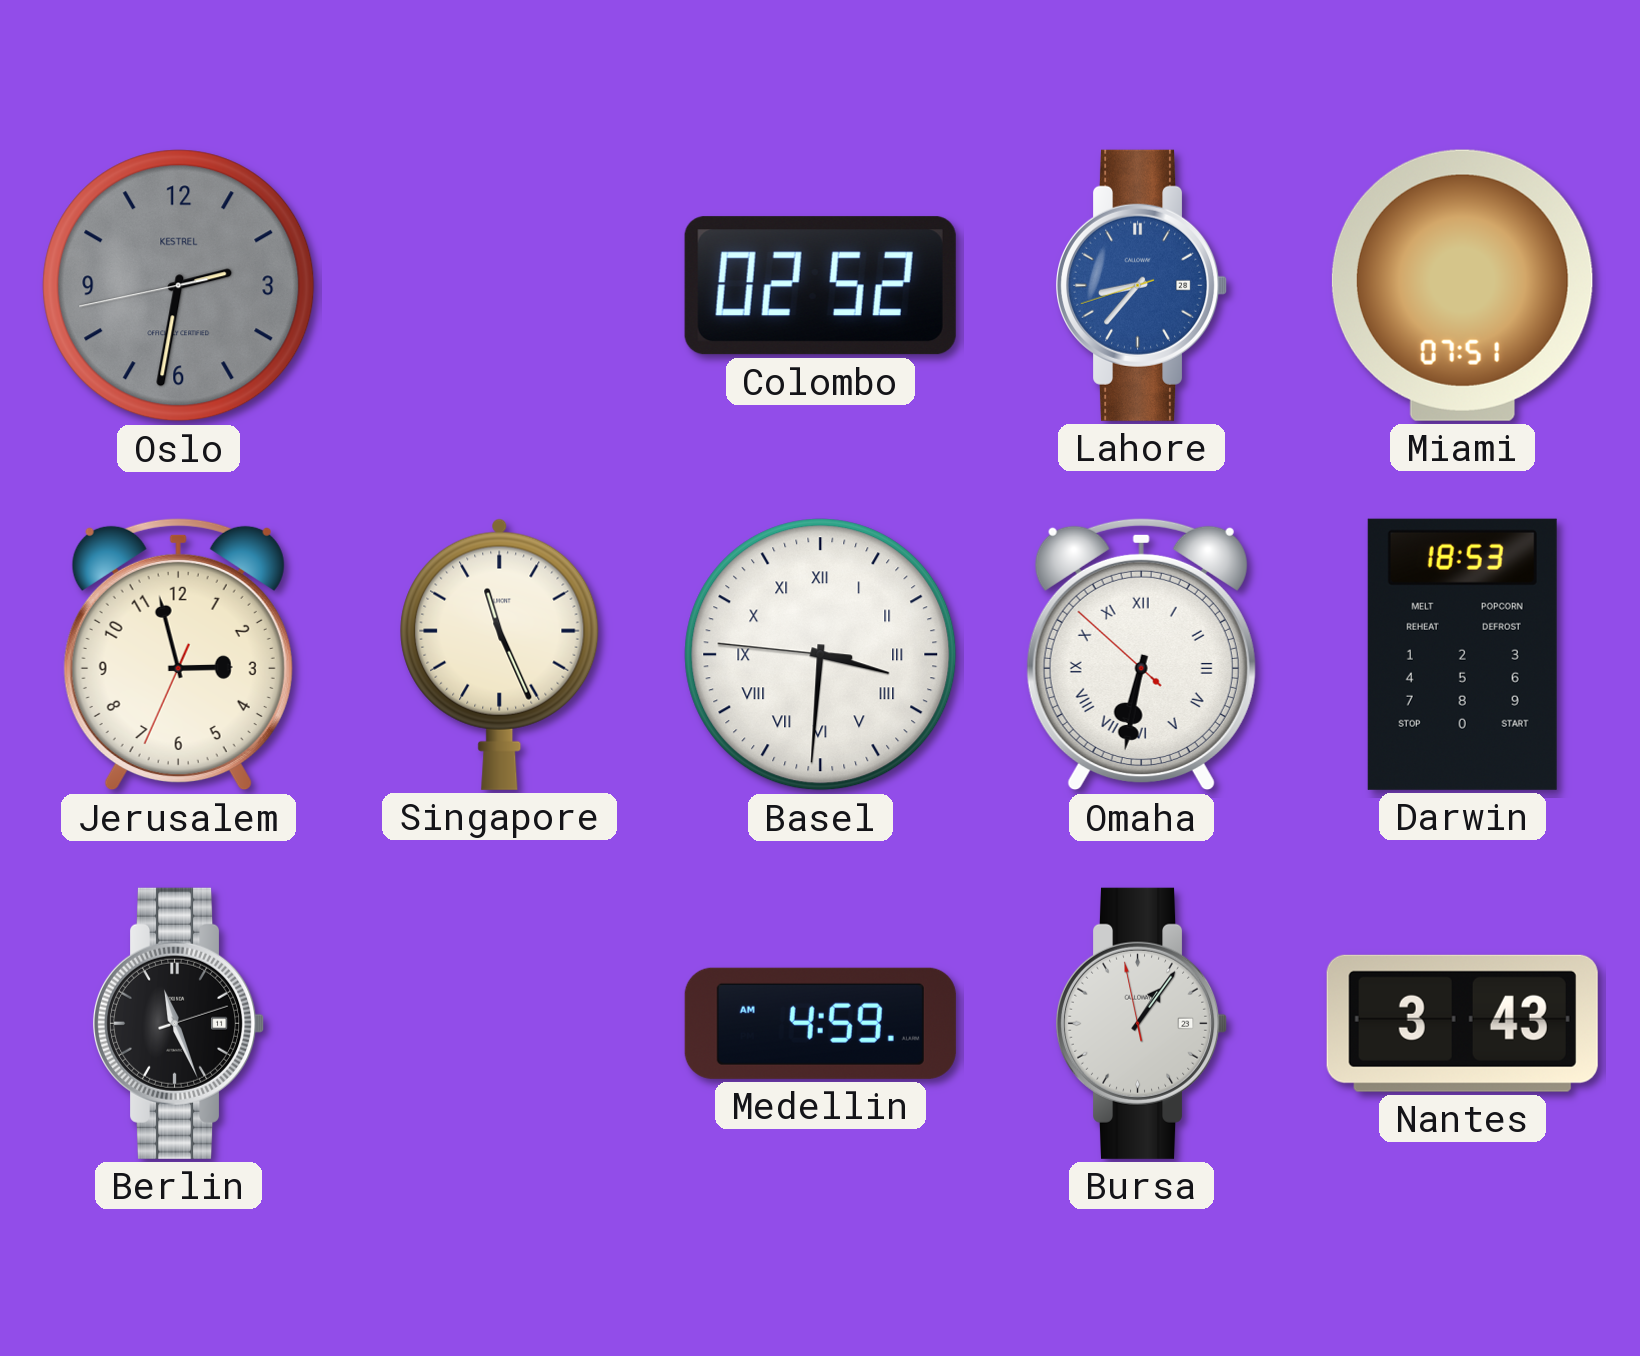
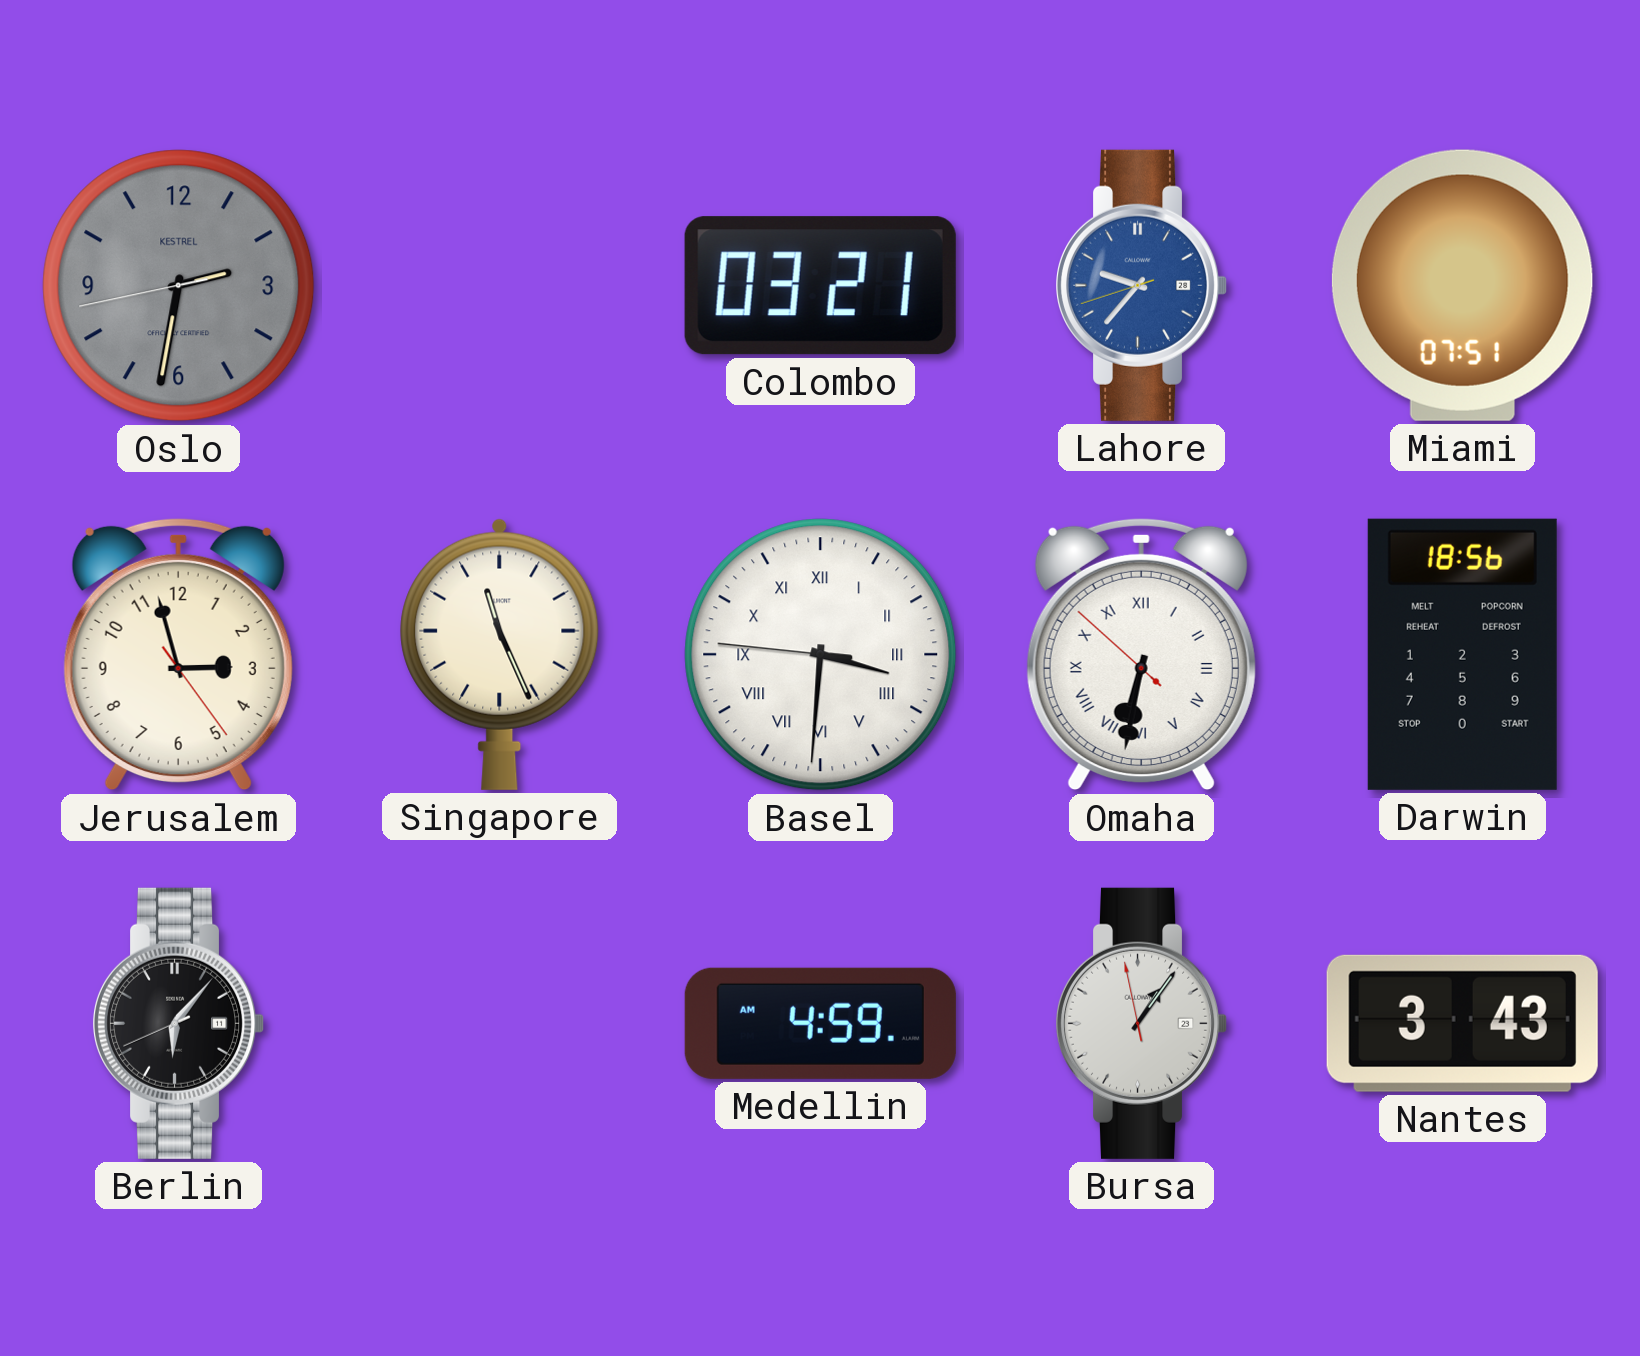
Colombo: 02:52 -> 03:21 (820, 286)
Lahore: 8:36 -> 9:36 (1142, 285)
Jerusalem: 2:57:34 -> 2:57:24 (178, 654)
Darwin: 18:53 -> 18:56 (1462, 654)
Berlin: 11:26 -> 6:06 (179, 1023)
